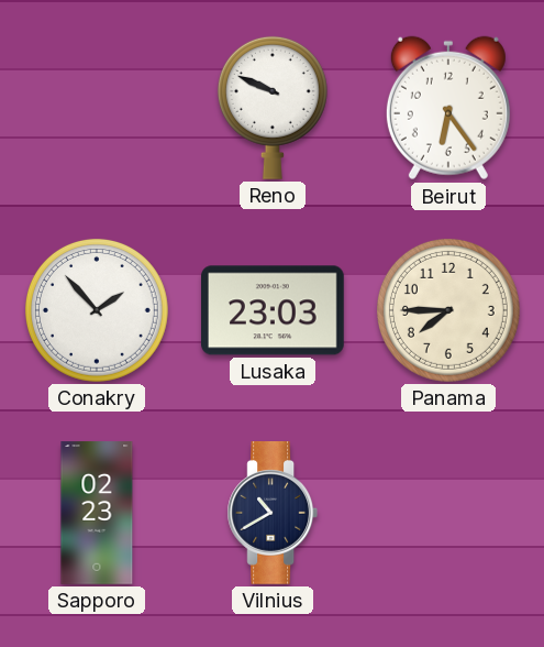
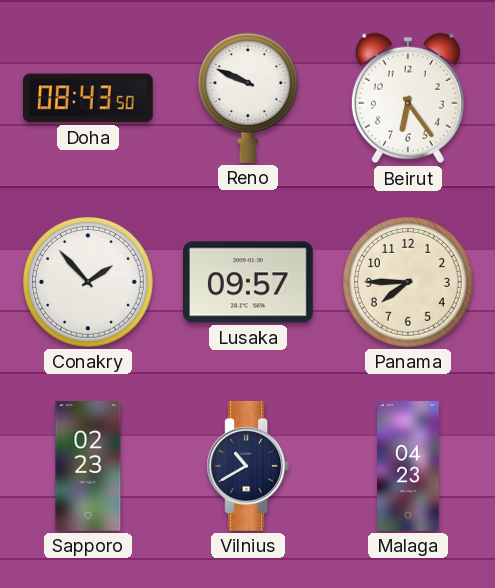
Doha: none -> 08:43 (88, 98)
Lusaka: 23:03 -> 09:57 (249, 282)
Malaga: none -> 04:23 (409, 466)
